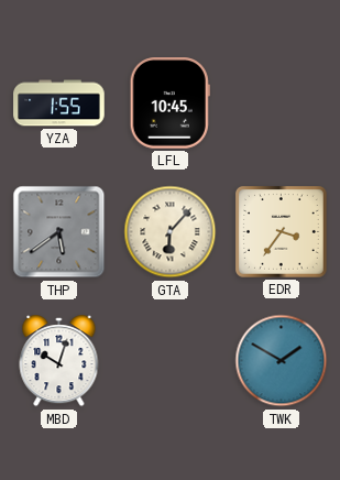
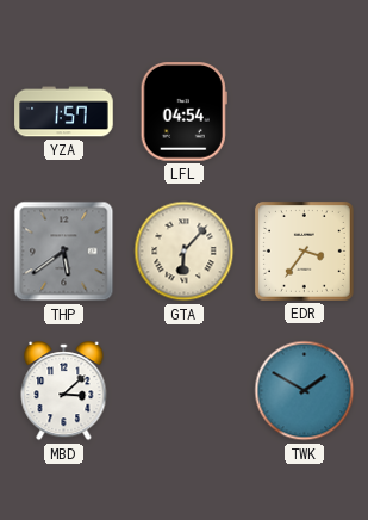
YZA: 1:55 -> 1:57 (64, 112)
LFL: 10:45 -> 04:54 (183, 112)
MBD: 10:03 -> 3:08 (64, 391)
